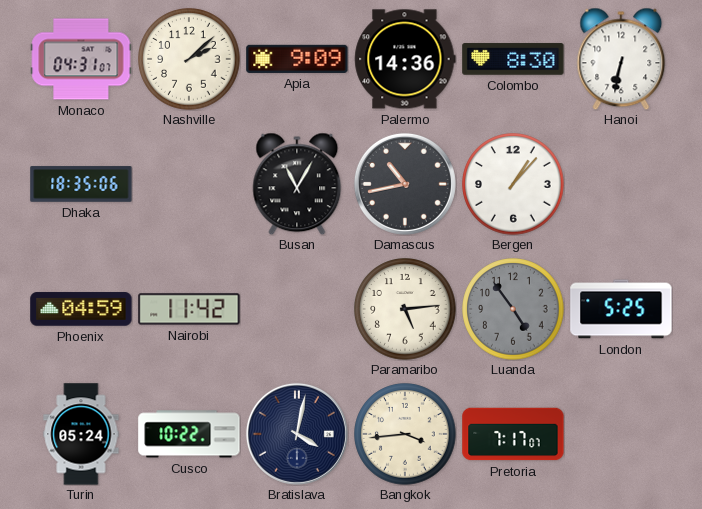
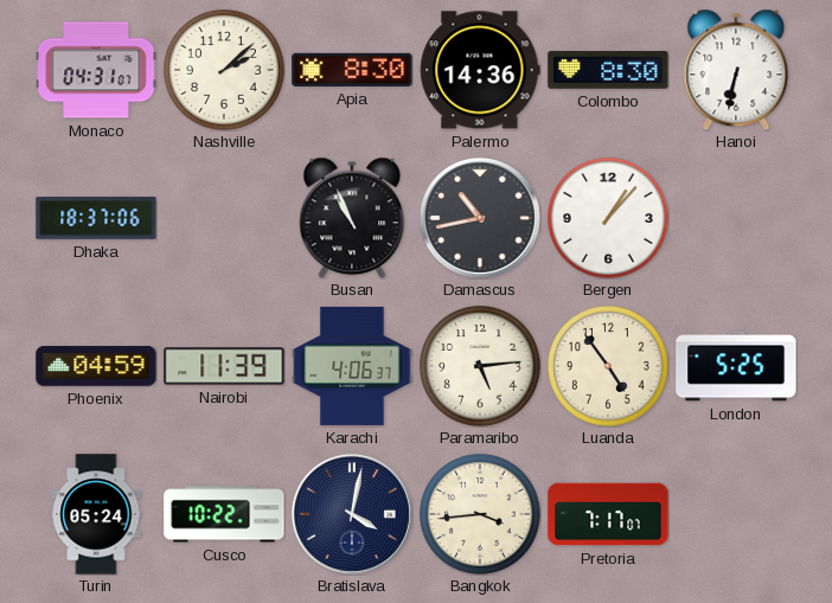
Apia: 9:09 -> 8:30 (352, 70)
Dhaka: 18:35 -> 18:37 (96, 218)
Busan: 11:05 -> 10:56 (352, 218)
Nairobi: 11:42 -> 11:39 (224, 366)
Karachi: none -> 4:06 (352, 366)
Luanda dial: grey -> cream (608, 366)
